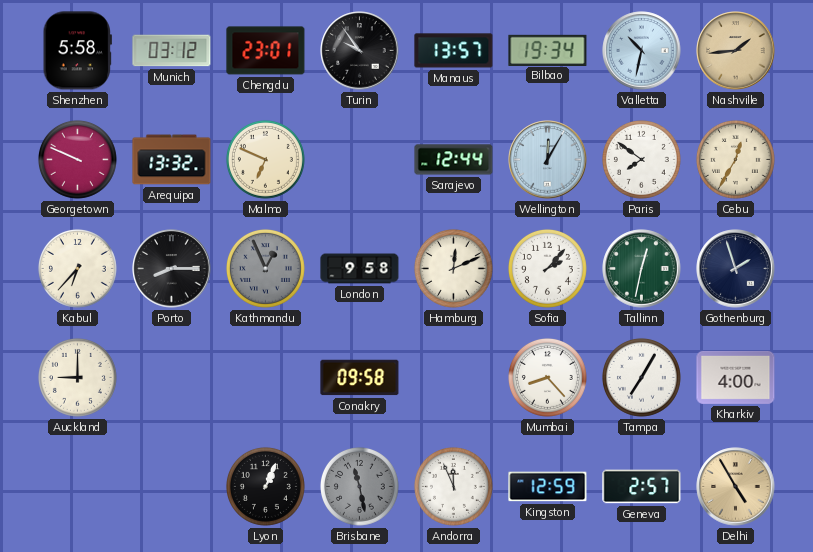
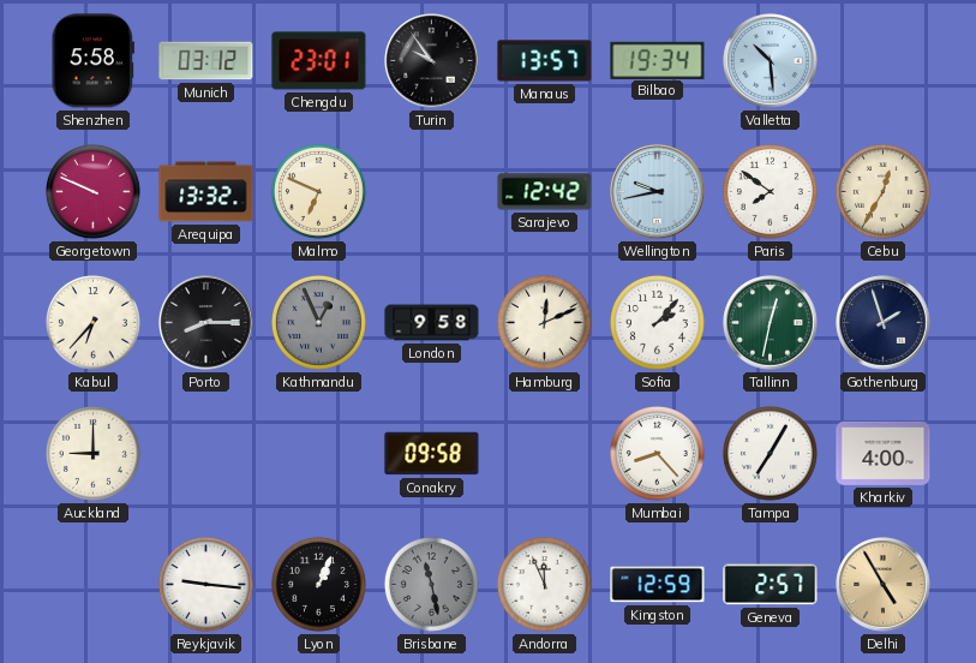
Valletta: 10:32 -> 10:29 (771, 61)
Nashville: 1:44 -> none (736, 51)
Sarajevo: 12:44 -> 12:42 (545, 192)
Wellington: 12:05 -> 9:43 (658, 192)
Reykjavik: none -> 9:16 (205, 584)
